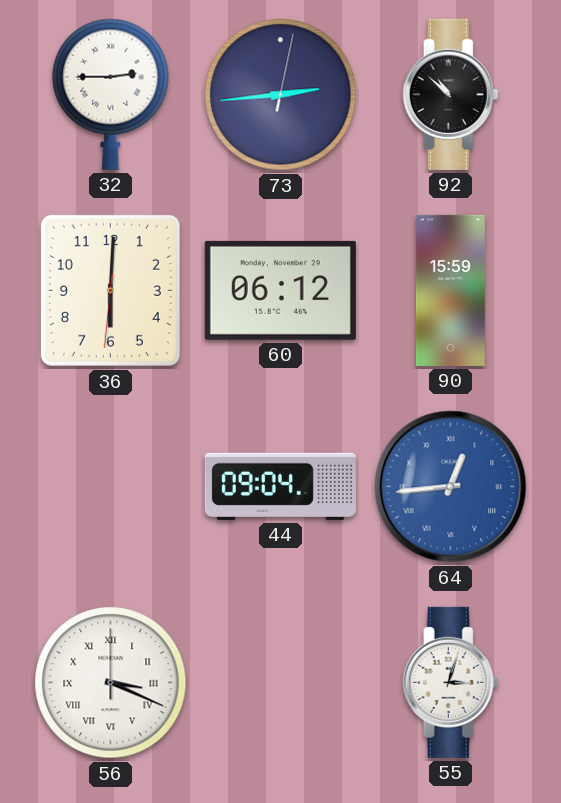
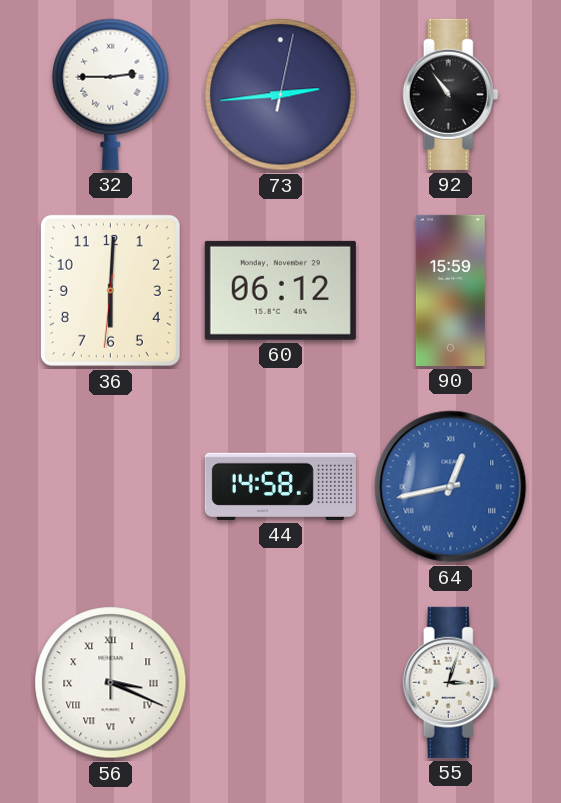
92: 10:52 -> 10:54 (451, 94)
44: 09:04 -> 14:58 (280, 486)
64: 12:44 -> 12:43 (451, 487)
